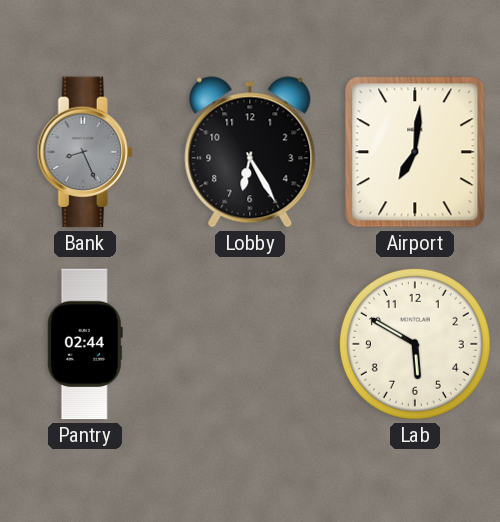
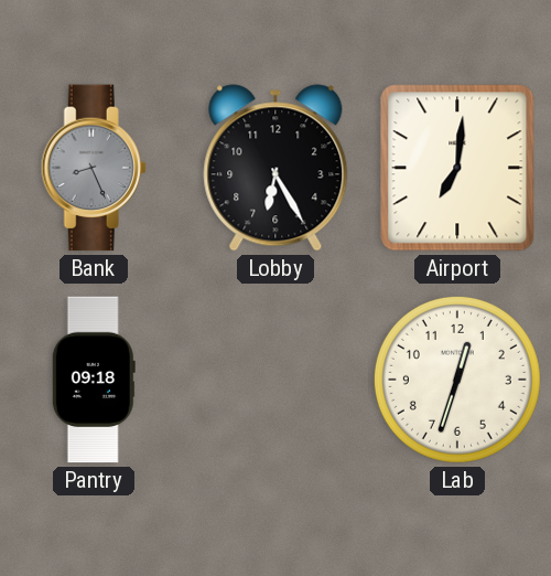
Pantry: 02:44 -> 09:18 (94, 380)
Lab: 5:50 -> 12:33 (457, 380)
